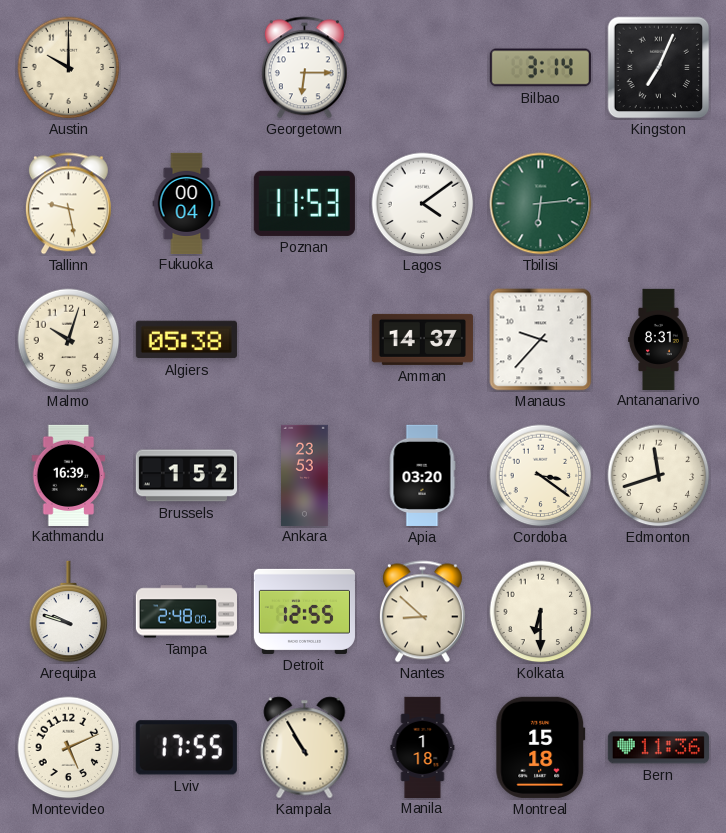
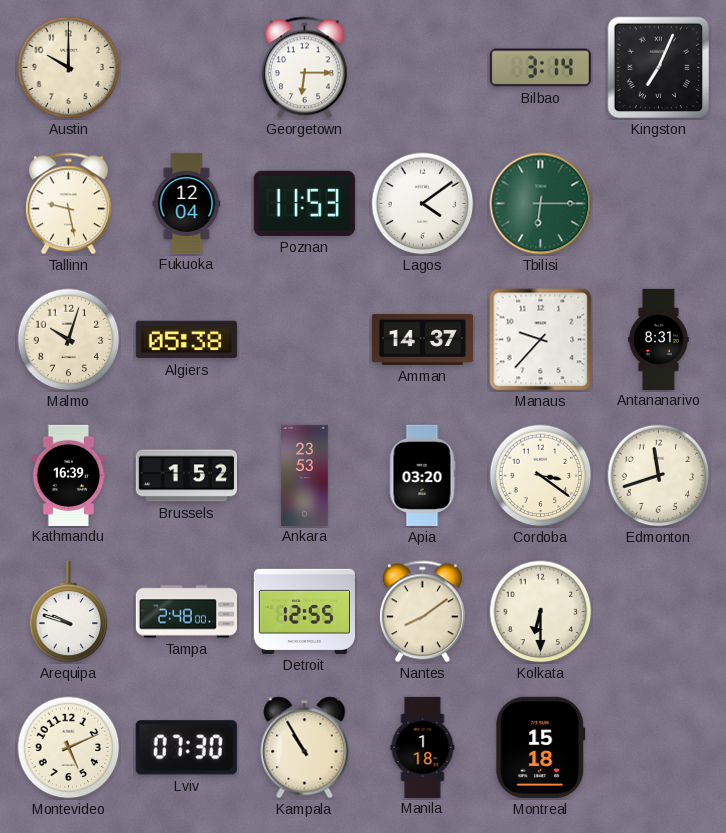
Fukuoka: 00:04 -> 12:04 (187, 203)
Tbilisi: 6:14 -> 6:15 (541, 204)
Nantes: 8:52 -> 8:09 (422, 612)
Lviv: 17:55 -> 07:30 (186, 748)
Bern: 11:36 -> none (658, 748)
